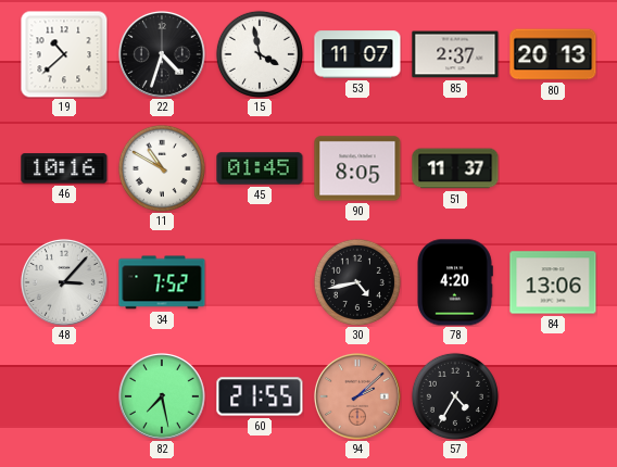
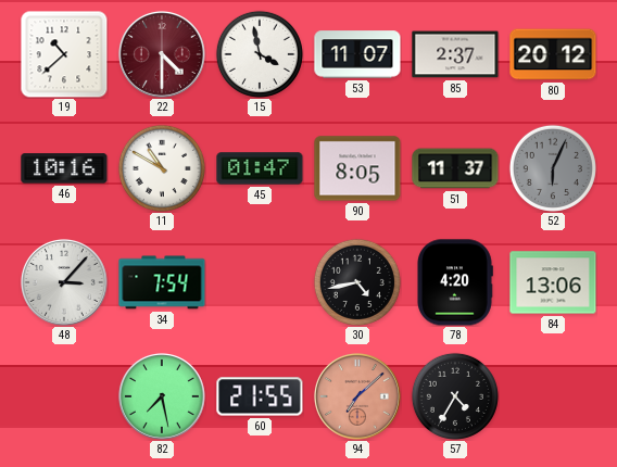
22: 4:33 -> 4:30 (162, 54)
22 dial: black -> burgundy (162, 54)
80: 20:13 -> 20:12 (553, 54)
45: 01:45 -> 01:47 (260, 168)
52: none -> 6:04 (553, 168)
34: 7:52 -> 7:54 (162, 282)
94: 2:08 -> 7:08 (357, 396)
